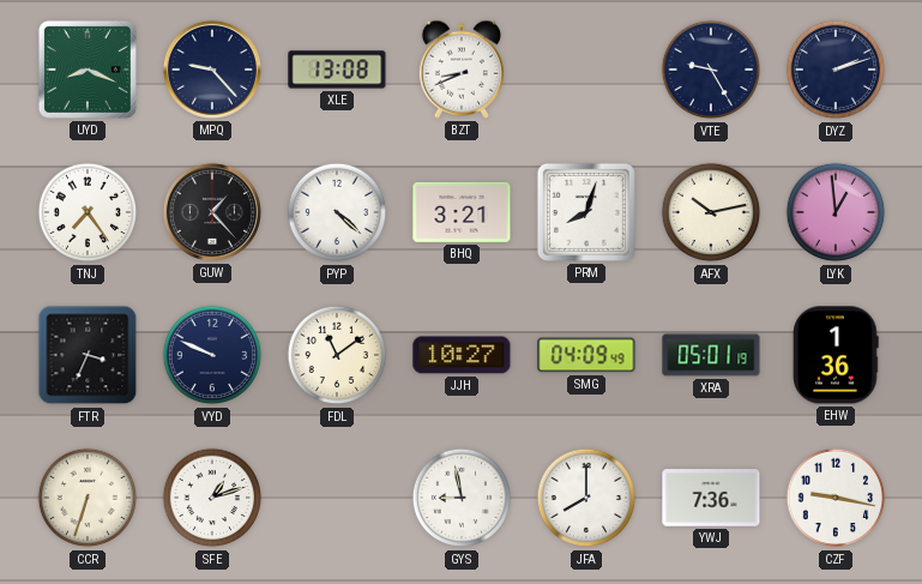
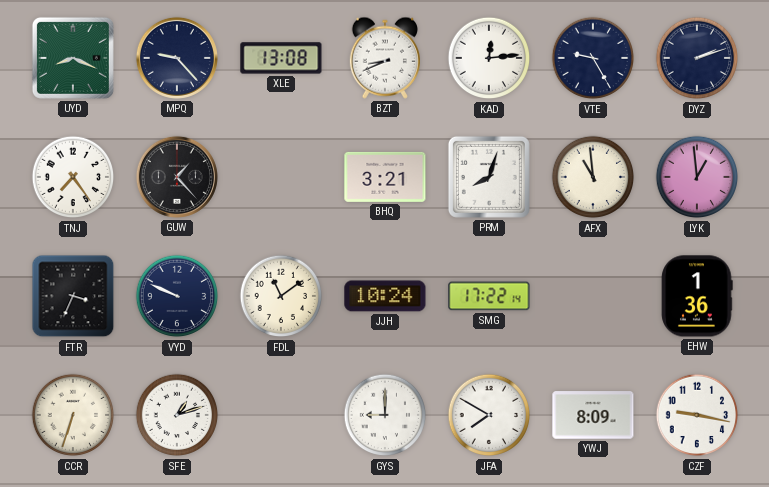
KAD: none -> 12:14 (489, 58)
PYP: 4:22 -> none (337, 212)
AFX: 10:13 -> 10:59 (593, 177)
JJH: 10:27 -> 10:24 (385, 296)
SMG: 04:09 -> 17:22 (489, 296)
XRA: 05:01 -> none (711, 355)
GYS: 8:58 -> 9:00 (385, 415)
JFA: 8:00 -> 7:50 (489, 415)
YWJ: 7:36 -> 8:09 (593, 415)
